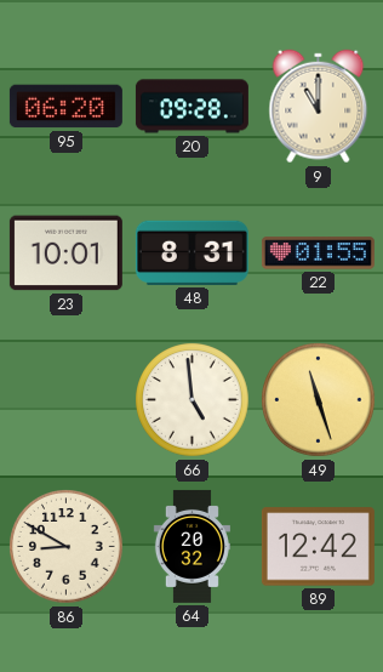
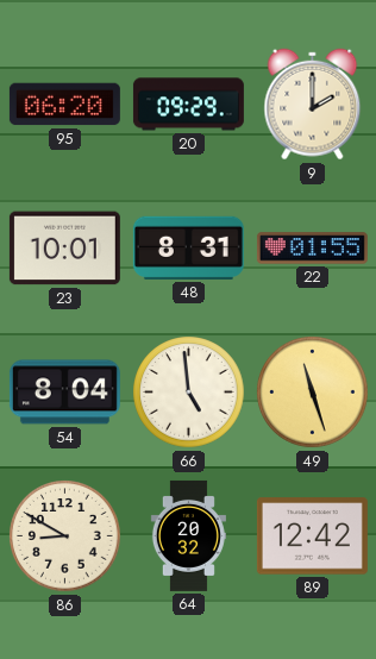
20: 09:28 -> 09:29 (188, 105)
9: 11:00 -> 2:00 (313, 105)
54: none -> 8:04 (64, 393)
